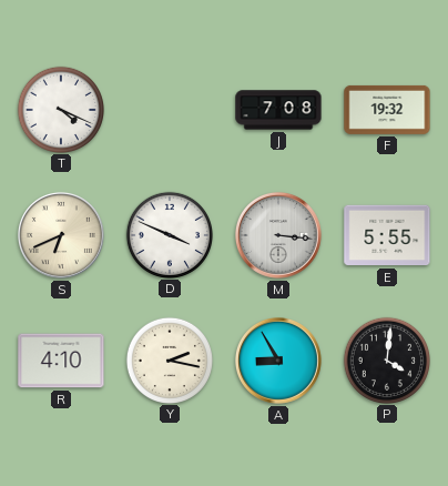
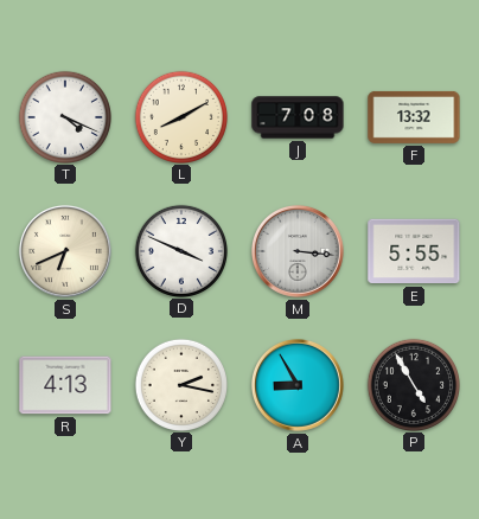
L: none -> 8:10 (180, 116)
F: 19:32 -> 13:32 (414, 117)
R: 4:10 -> 4:13 (65, 385)
P: 4:01 -> 4:55 (413, 384)
